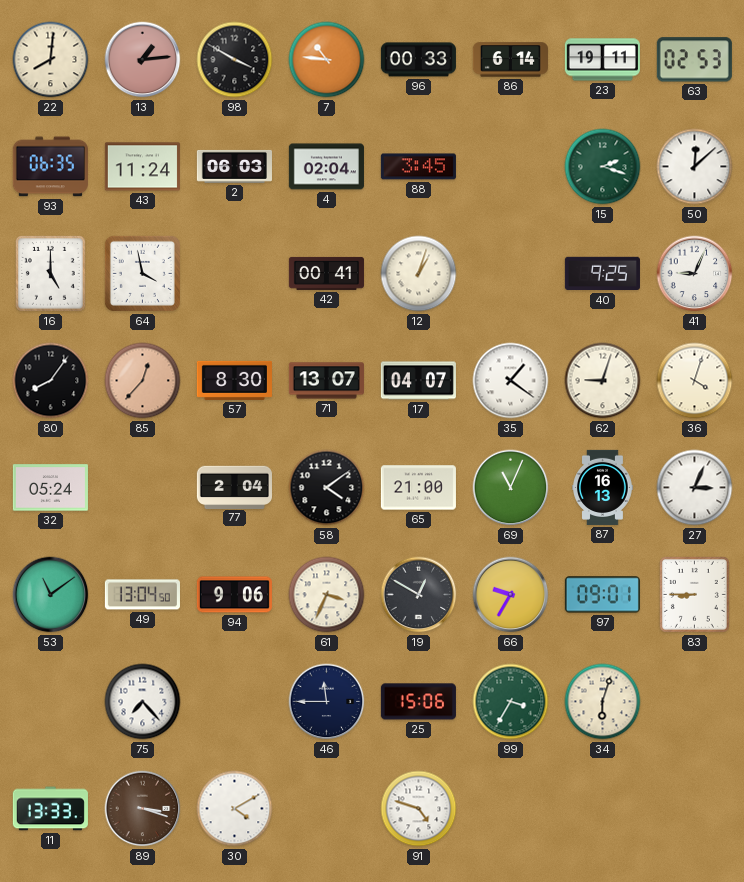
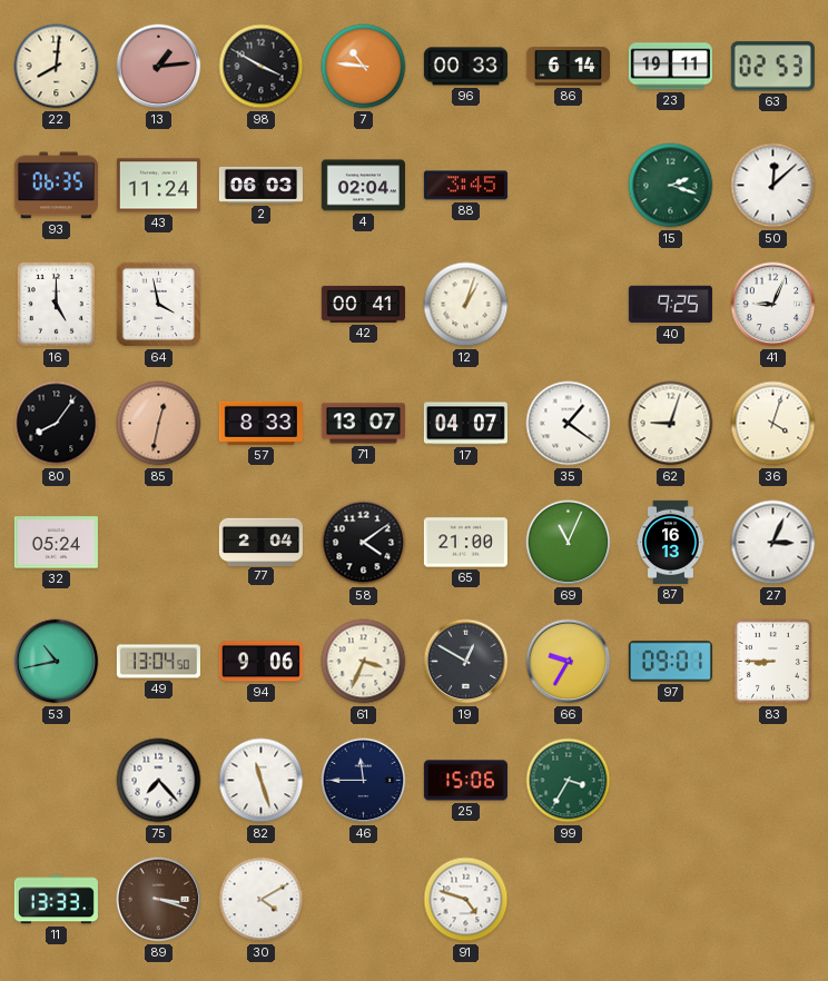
85: 12:37 -> 12:32 (159, 424)
57: 8:30 -> 8:33 (260, 423)
53: 11:09 -> 10:43 (57, 662)
82: none -> 11:27 (262, 781)
34: 6:03 -> none (603, 702)
